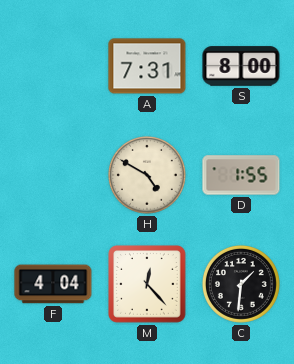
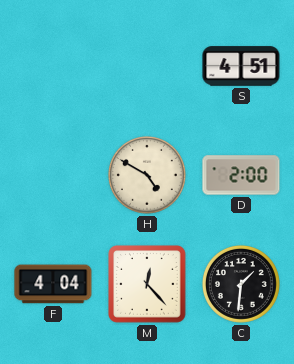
A: 7:31 -> none (147, 66)
S: 8:00 -> 4:51 (241, 66)
D: 1:55 -> 2:00 (241, 175)
